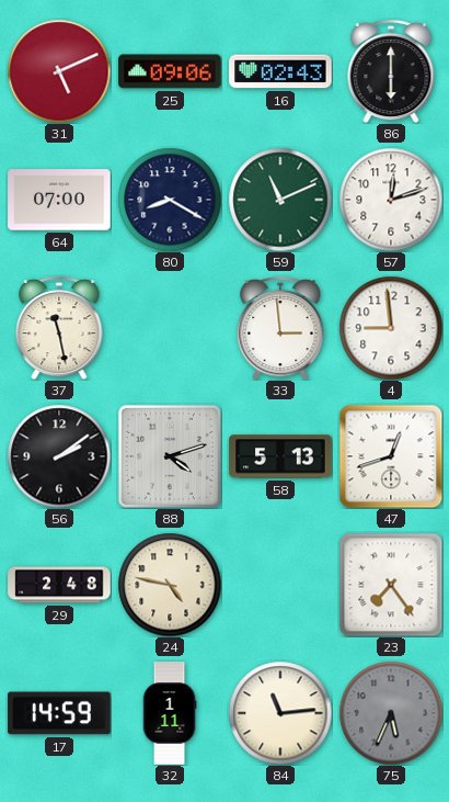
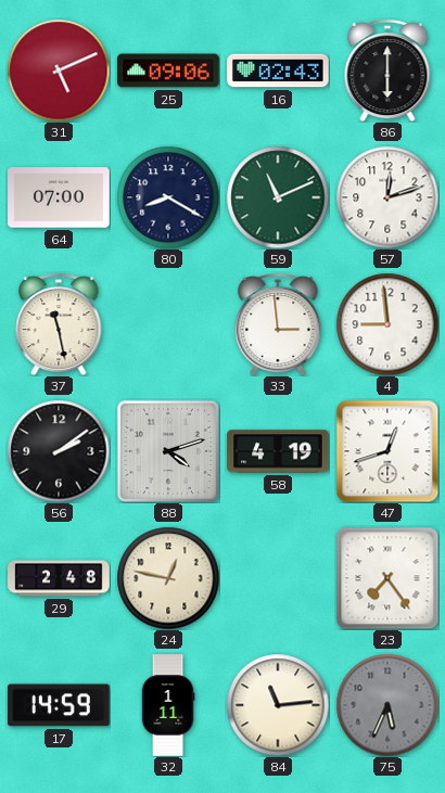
58: 5:13 -> 4:19 (278, 451)
24: 4:47 -> 12:47 (168, 578)
